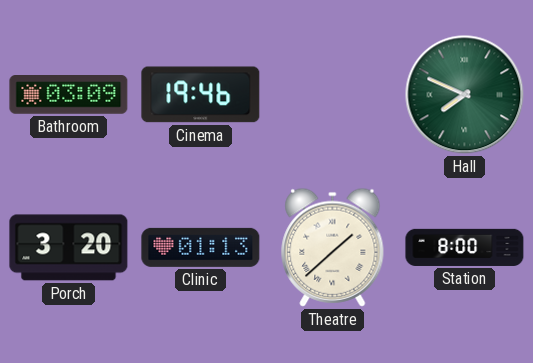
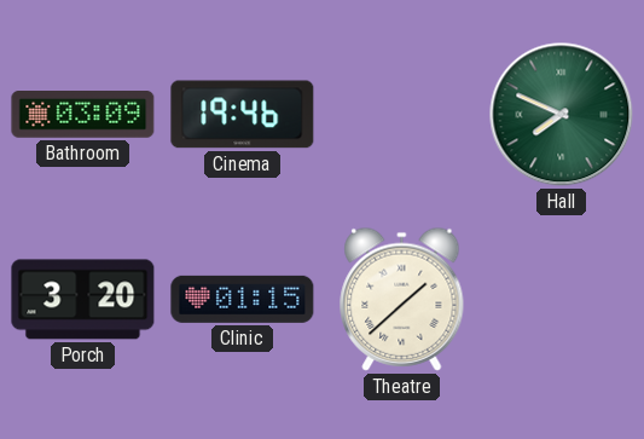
Clinic: 01:13 -> 01:15 (243, 299)
Station: 8:00 -> none (465, 247)
